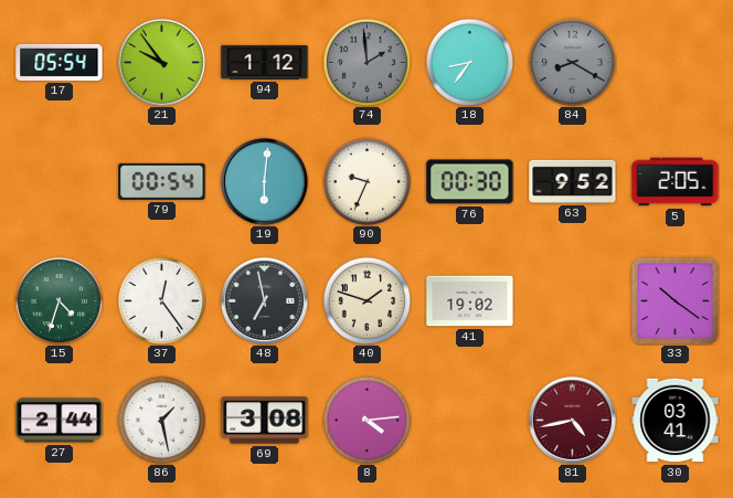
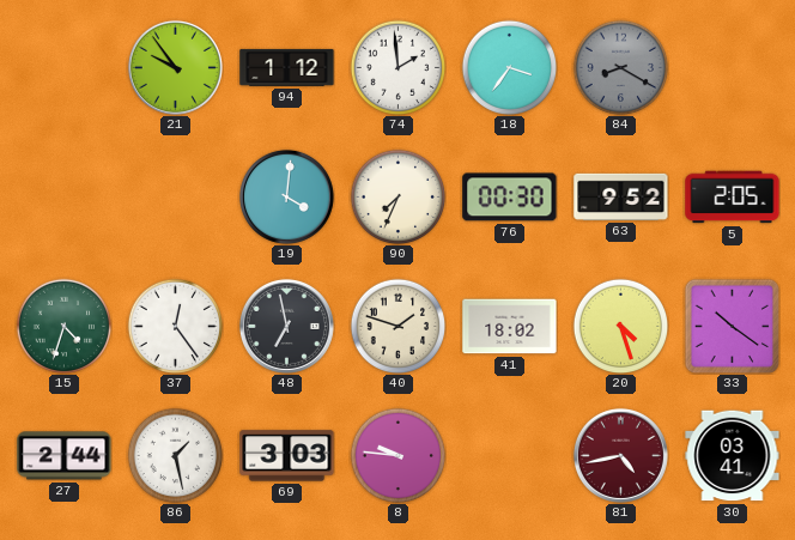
17: 05:54 -> none (60, 62)
74 dial: grey -> white (397, 67)
18: 8:36 -> 3:36 (509, 67)
79: 00:54 -> none (162, 181)
19: 6:01 -> 4:01 (286, 196)
90: 9:34 -> 7:34 (397, 196)
41: 19:02 -> 18:02 (510, 327)
20: none -> 4:27 (620, 326)
69: 3:08 -> 3:03 (287, 456)
8: 4:14 -> 9:46 (397, 455)
